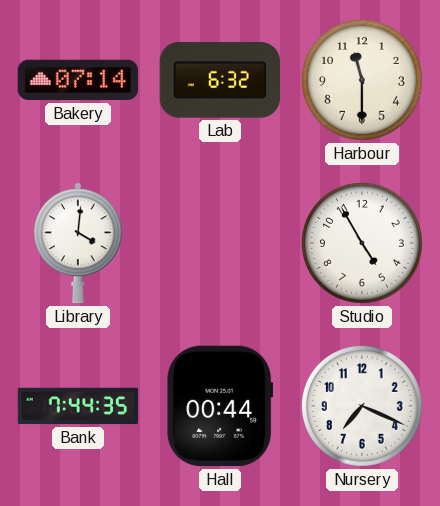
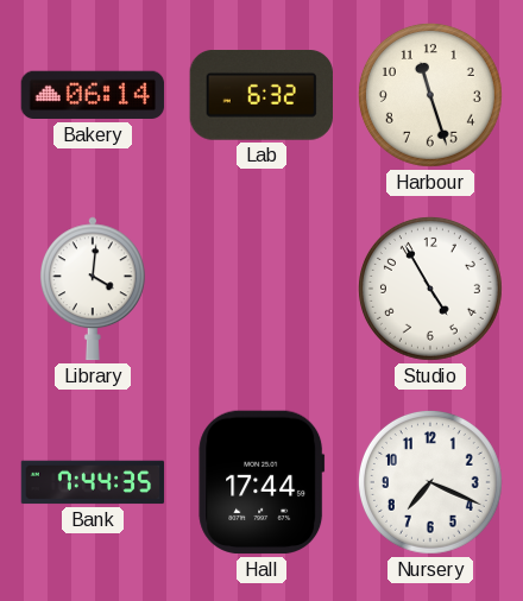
Bakery: 07:14 -> 06:14 (93, 95)
Harbour: 11:30 -> 11:27 (430, 95)
Hall: 00:44 -> 17:44 (261, 482)
